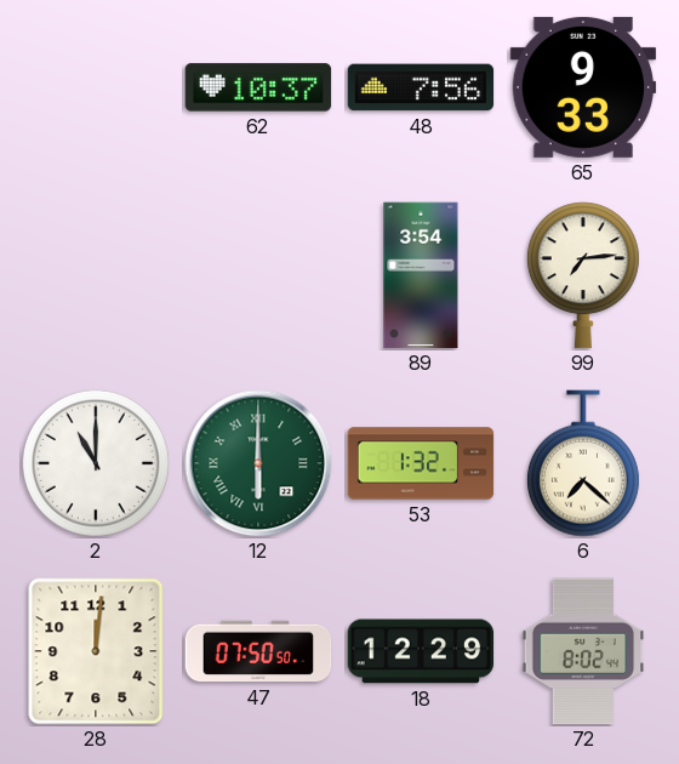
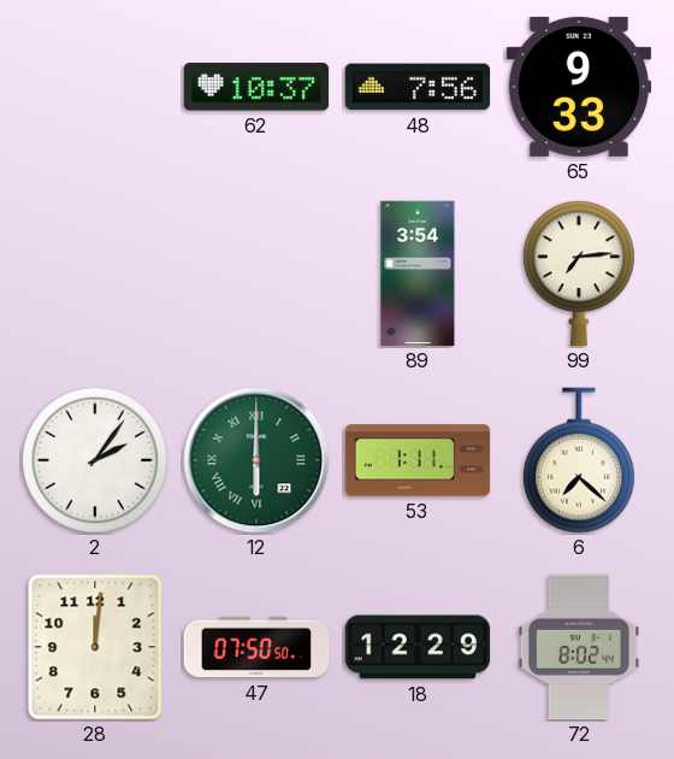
2: 11:00 -> 2:06 (95, 460)
53: 1:32 -> 1:11 (418, 460)
